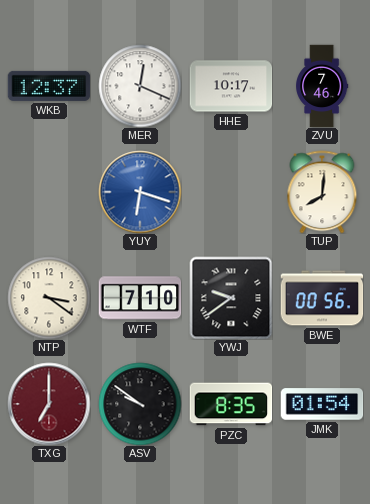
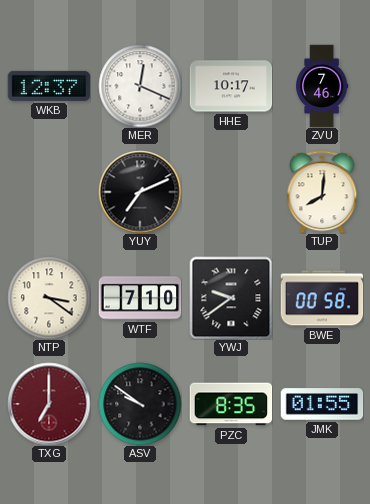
YUY: 6:18 -> 7:11 (140, 192)
YUY dial: blue -> black (140, 192)
BWE: 00:56 -> 00:58 (322, 298)
JMK: 01:54 -> 01:55 (322, 404)
